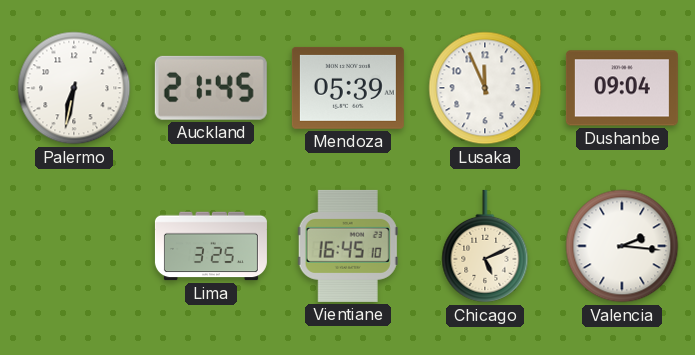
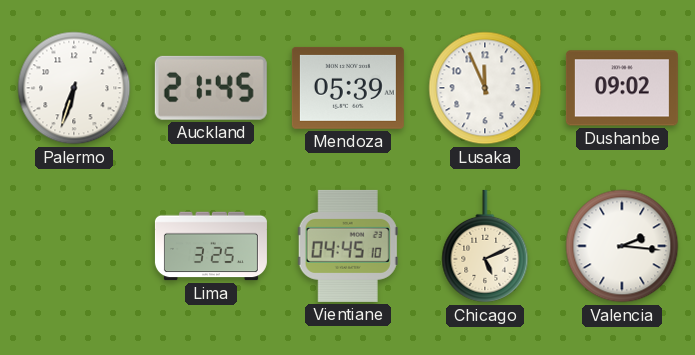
Palermo: 6:32 -> 6:33 (74, 88)
Dushanbe: 09:04 -> 09:02 (622, 88)
Vientiane: 16:45 -> 04:45 (348, 246)
